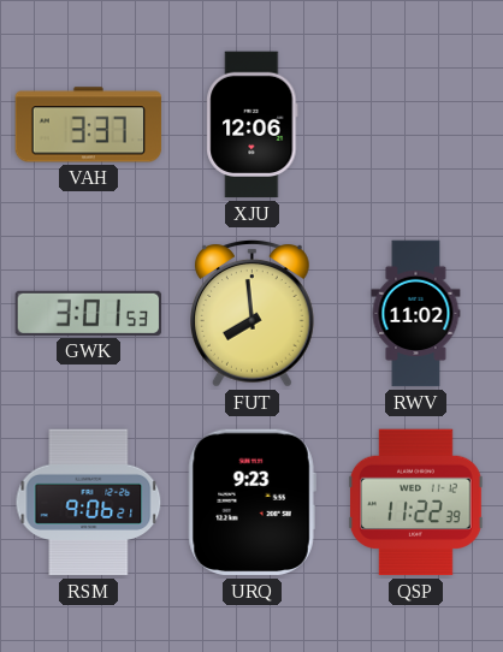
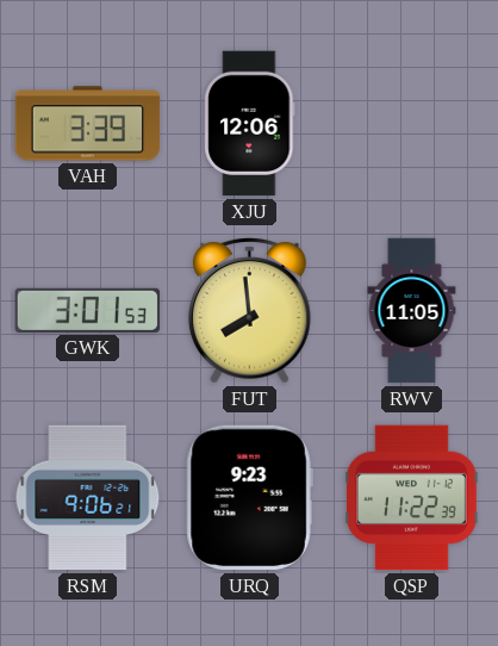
VAH: 3:37 -> 3:39 (88, 124)
RWV: 11:02 -> 11:05 (412, 311)
